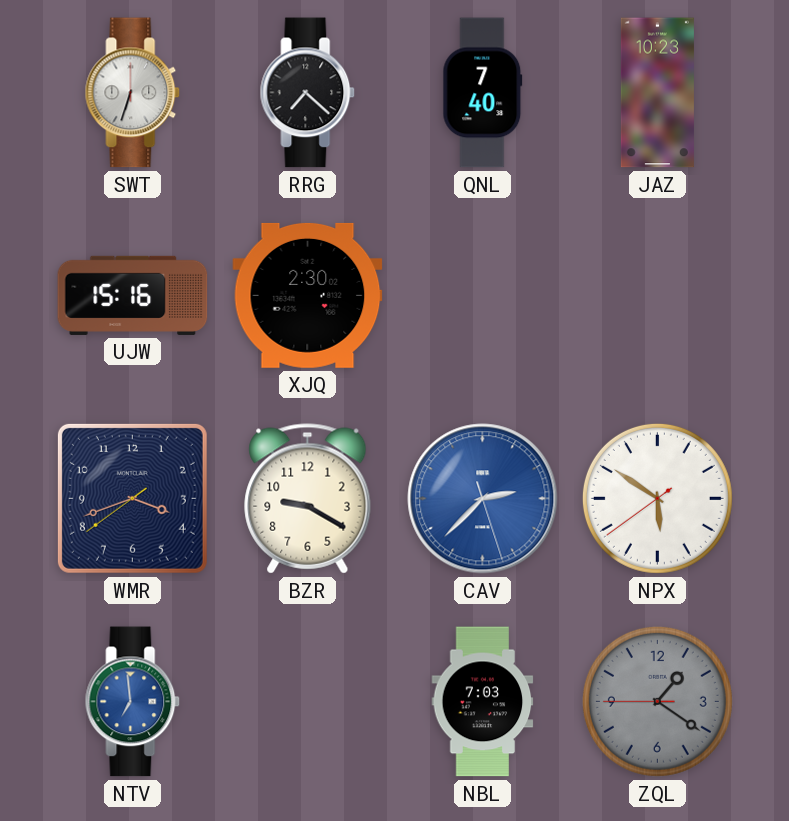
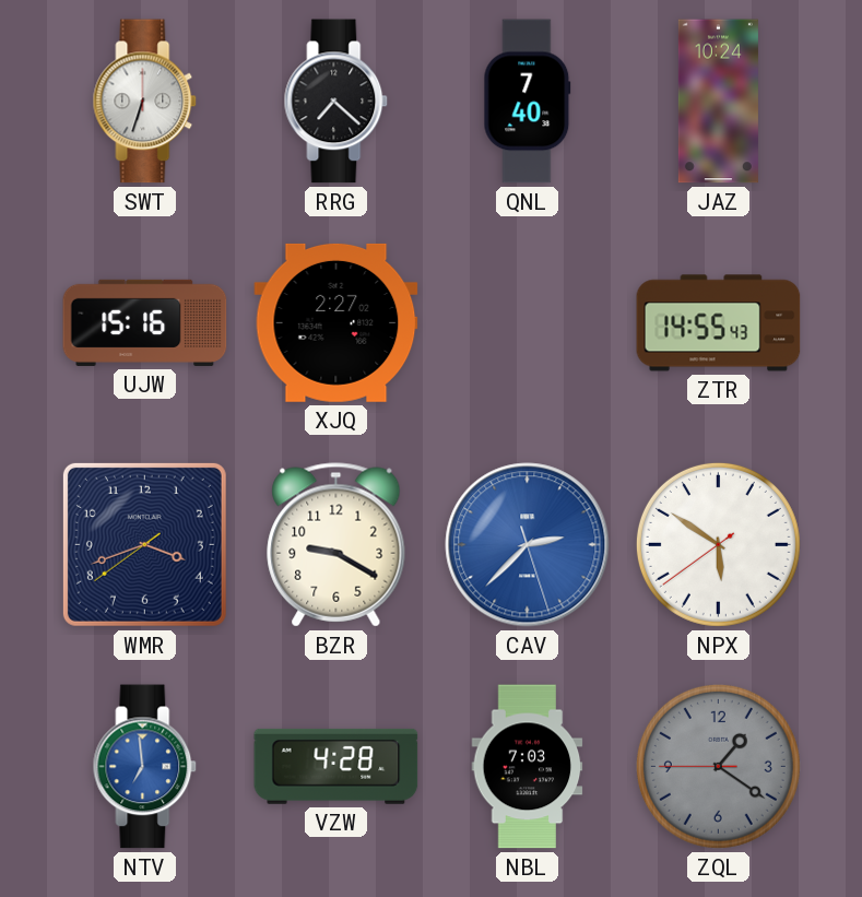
JAZ: 10:23 -> 10:24 (718, 102)
XJQ: 2:30 -> 2:27 (336, 322)
ZTR: none -> 14:55 (719, 323)
VZW: none -> 4:28 (336, 766)
